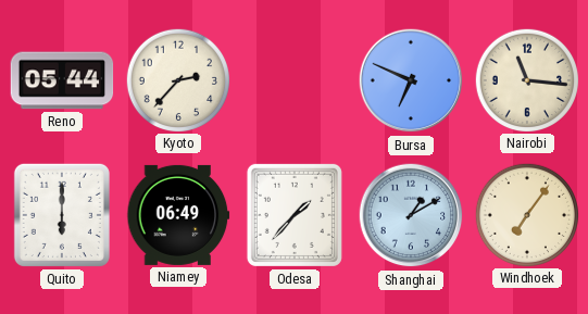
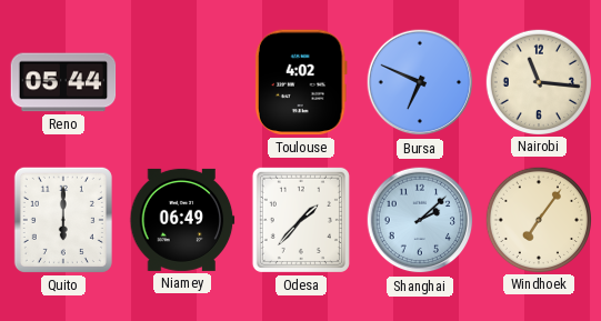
Kyoto: 2:37 -> none (177, 79)
Toulouse: none -> 4:02 (301, 82)
Shanghai: 1:10 -> 2:08 (420, 220)
